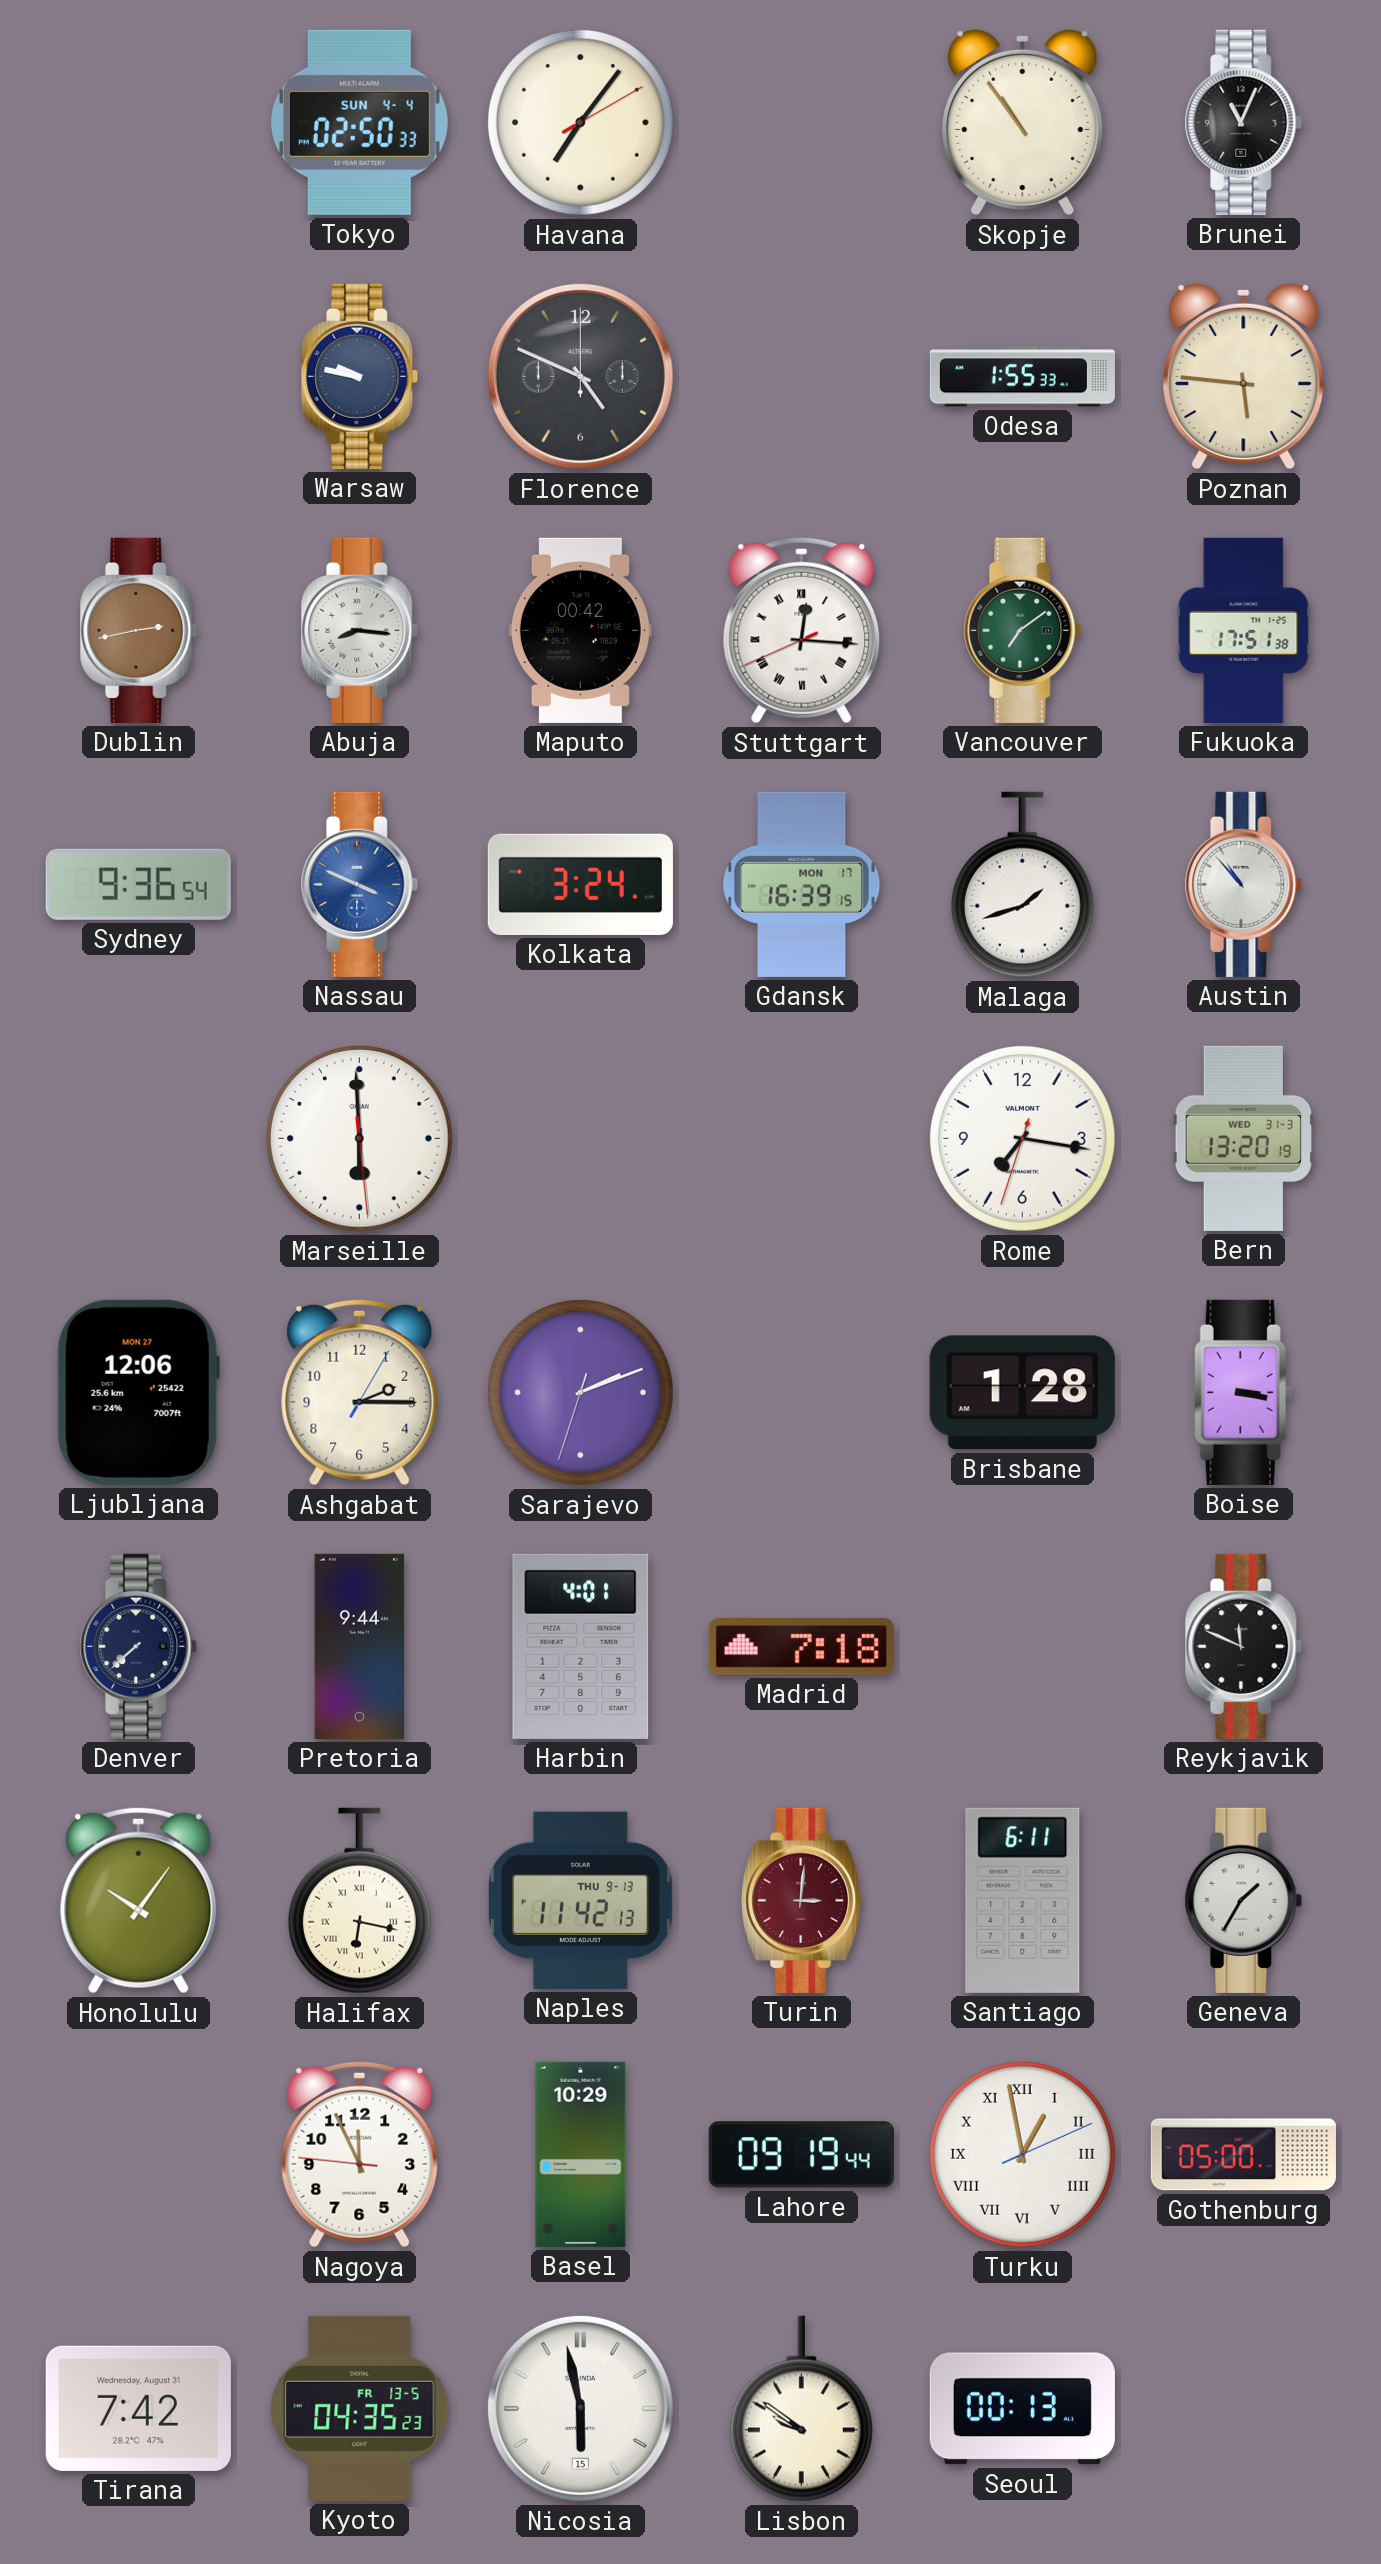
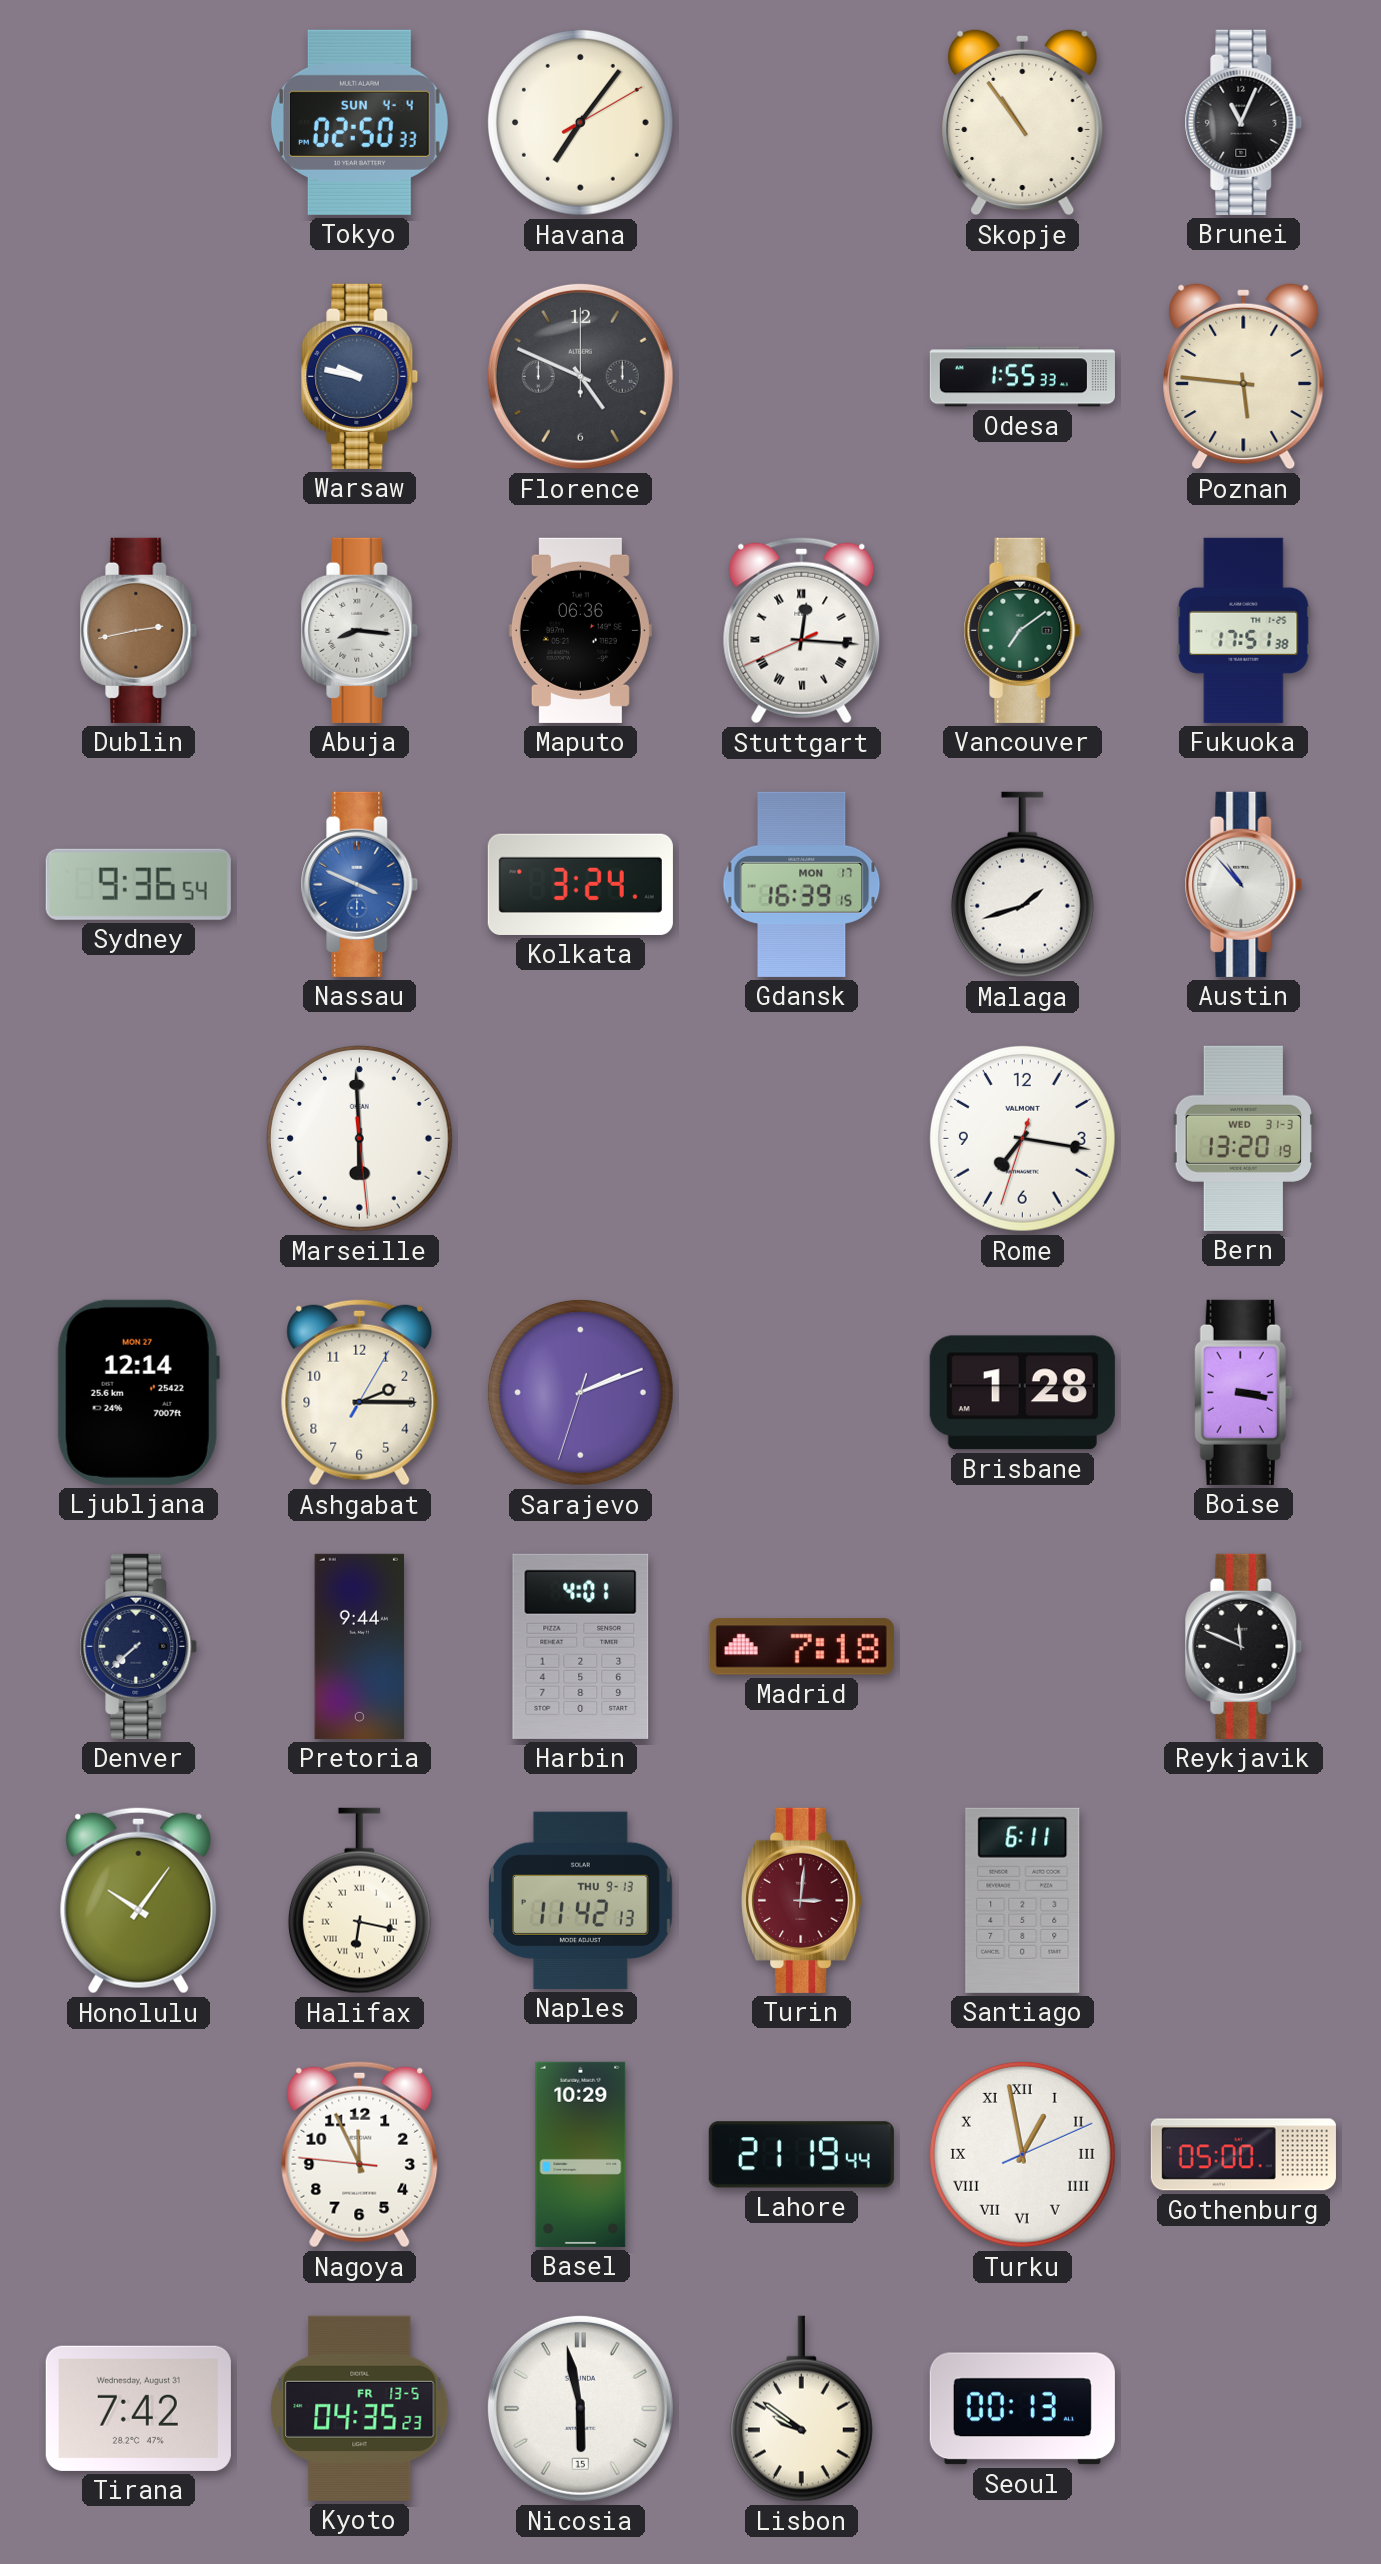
Maputo: 00:42 -> 06:36 (580, 630)
Ljubljana: 12:06 -> 12:14 (138, 1392)
Geneva: 1:35 -> none (1244, 1900)
Lahore: 09:19 -> 21:19 (801, 2155)
